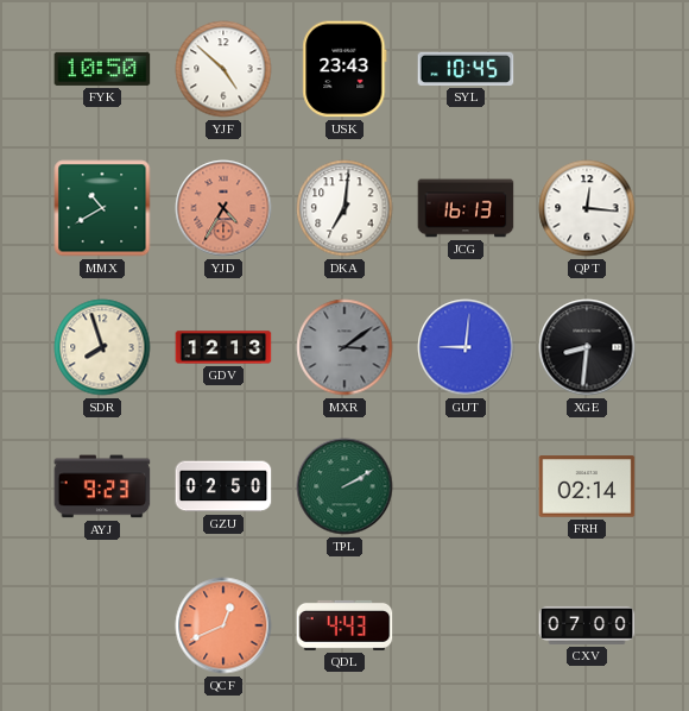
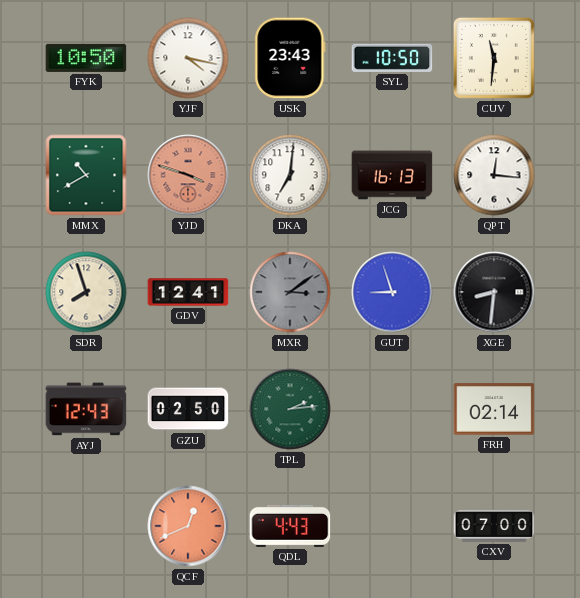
YJF: 4:52 -> 4:17 (188, 58)
SYL: 10:45 -> 10:50 (392, 58)
CUV: none -> 11:31 (494, 58)
YJD: 4:35 -> 3:48 (188, 175)
GDV: 12:13 -> 12:41 (188, 292)
GUT: 9:01 -> 8:57 (392, 292)
AYJ: 9:23 -> 12:43 (86, 409)
TPL: 2:10 -> 2:14 (290, 409)
